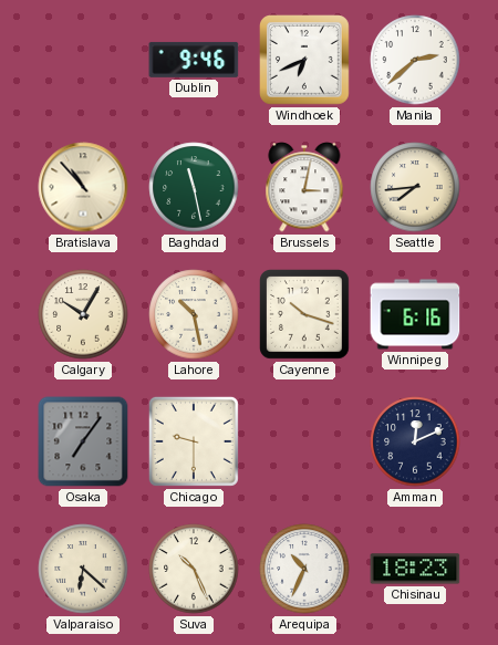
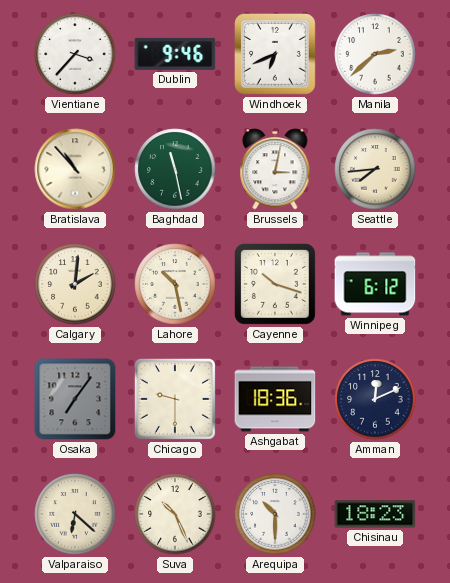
Vientiane: none -> 3:37 (75, 54)
Calgary: 10:05 -> 2:01 (75, 284)
Winnipeg: 6:16 -> 6:12 (375, 284)
Ashgabat: none -> 18:36 (275, 399)
Arequipa: 10:34 -> 10:30 (275, 514)
